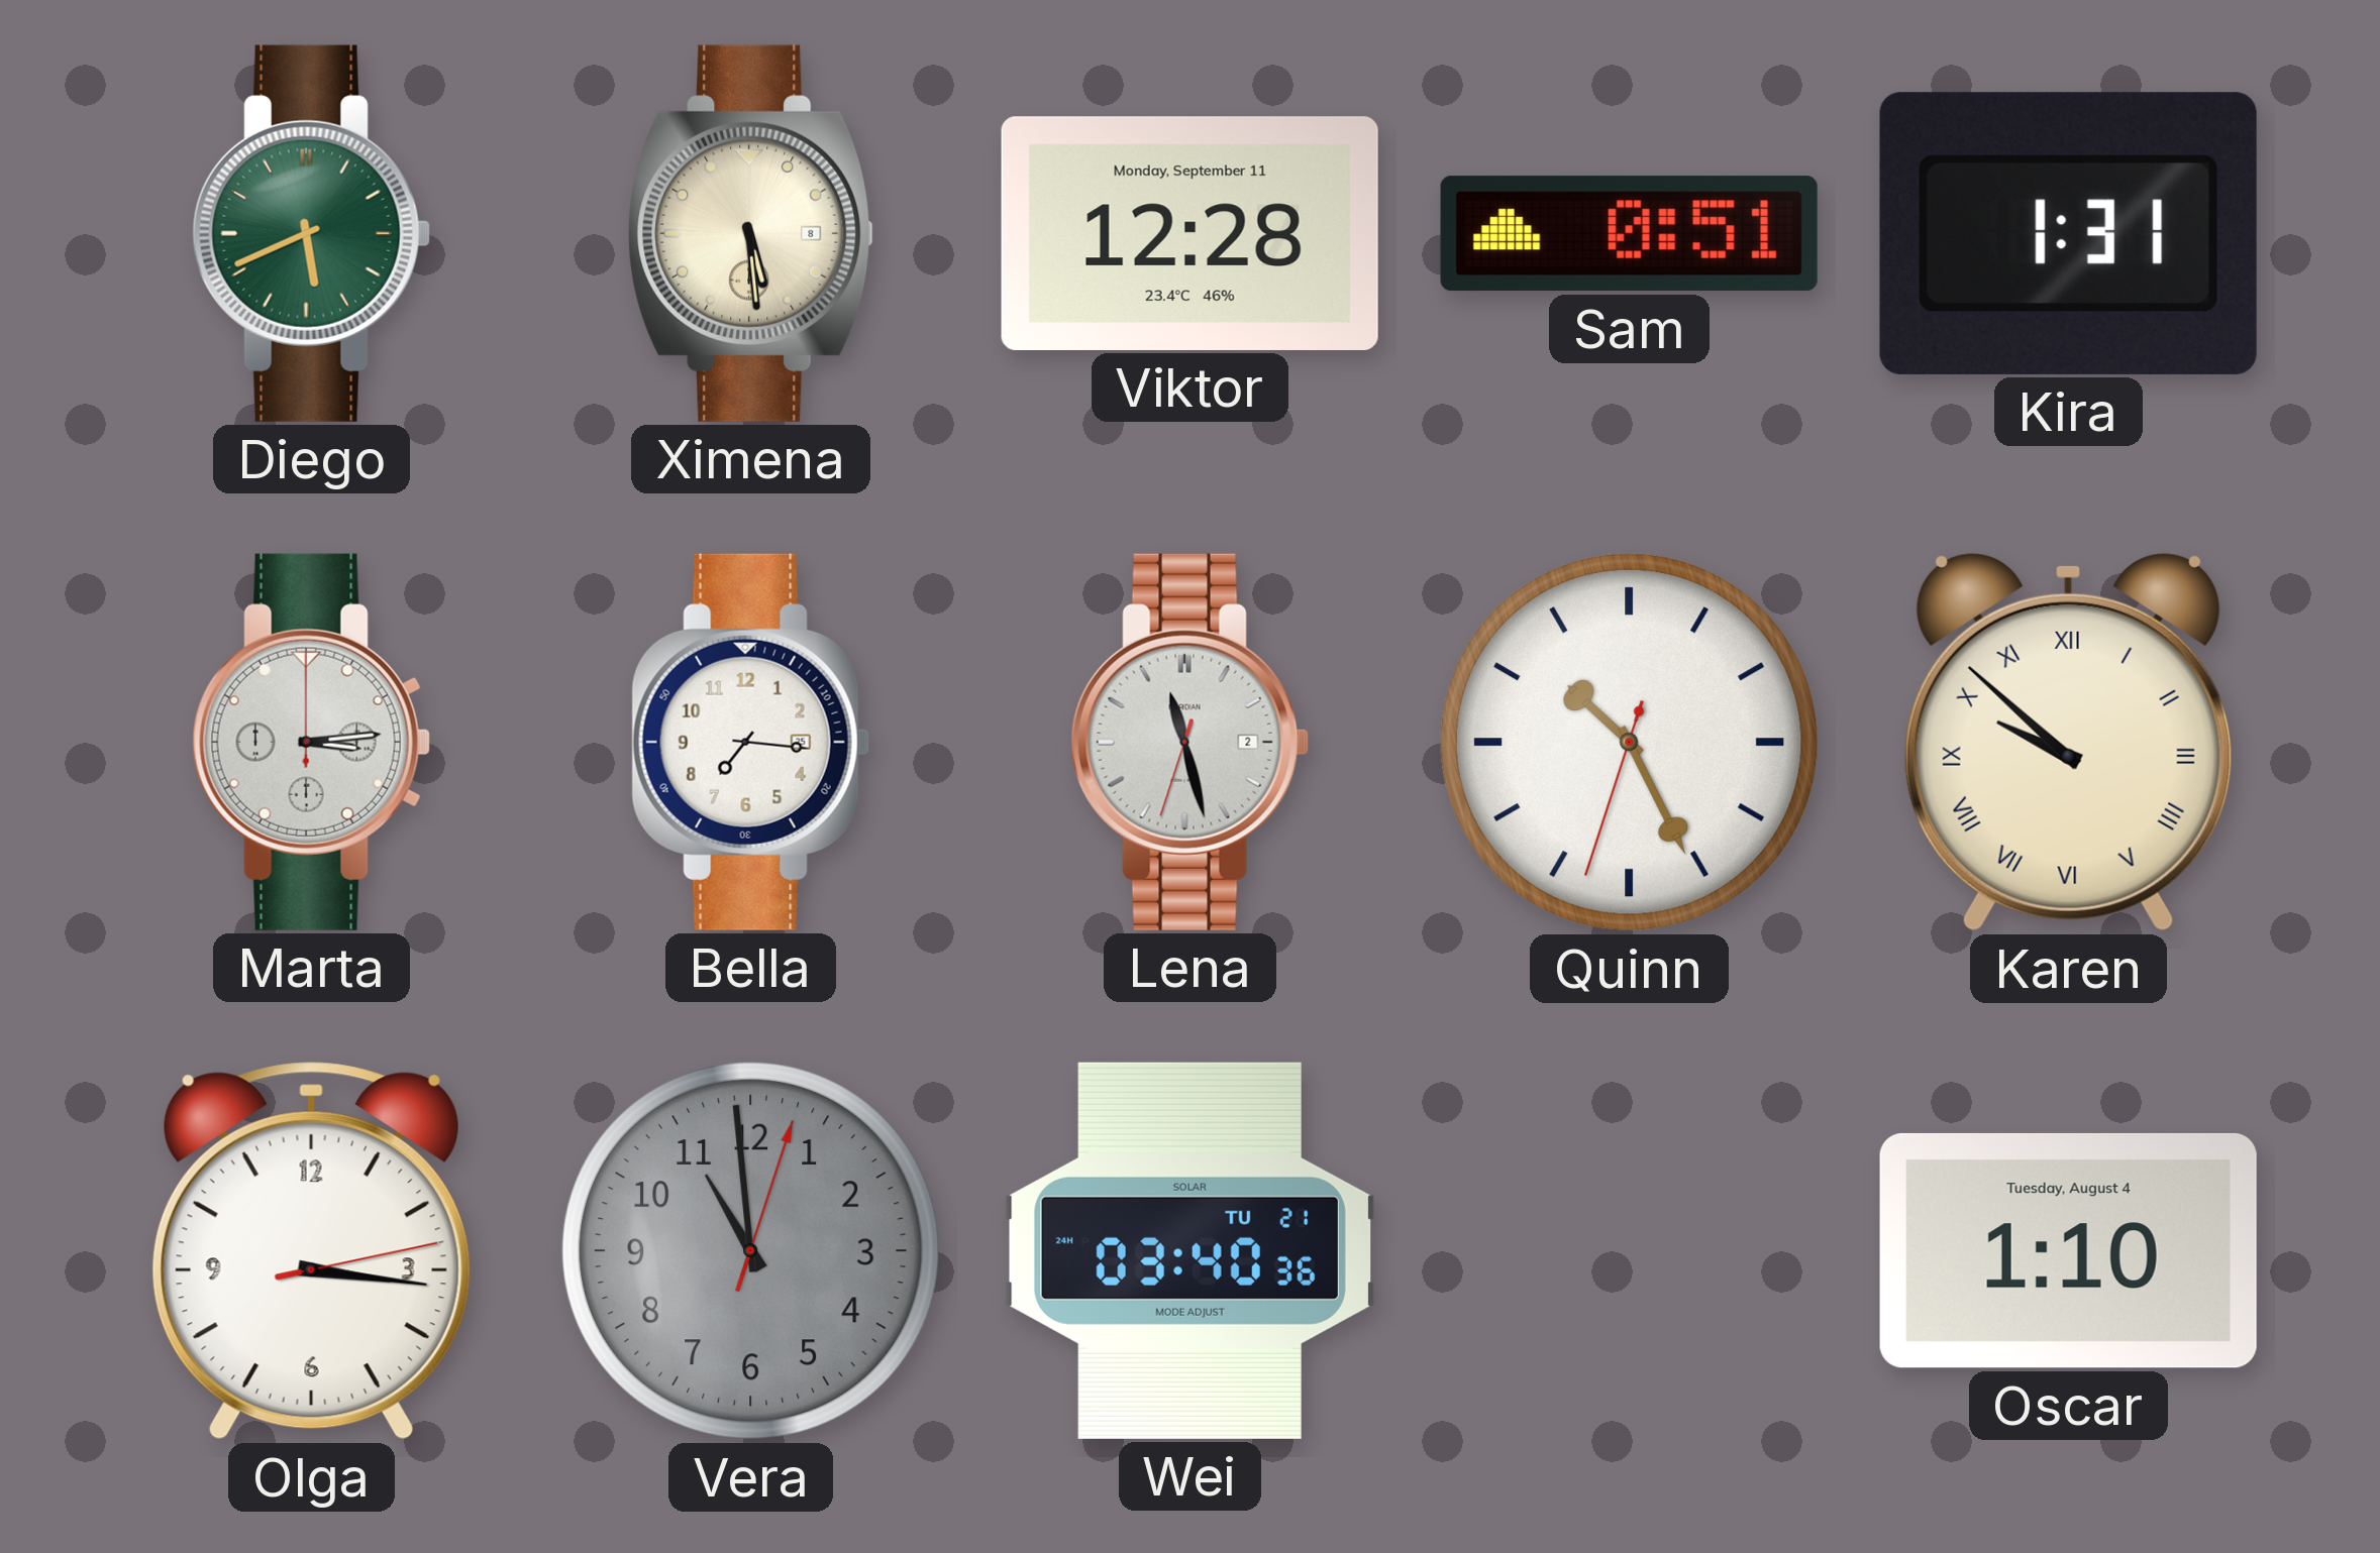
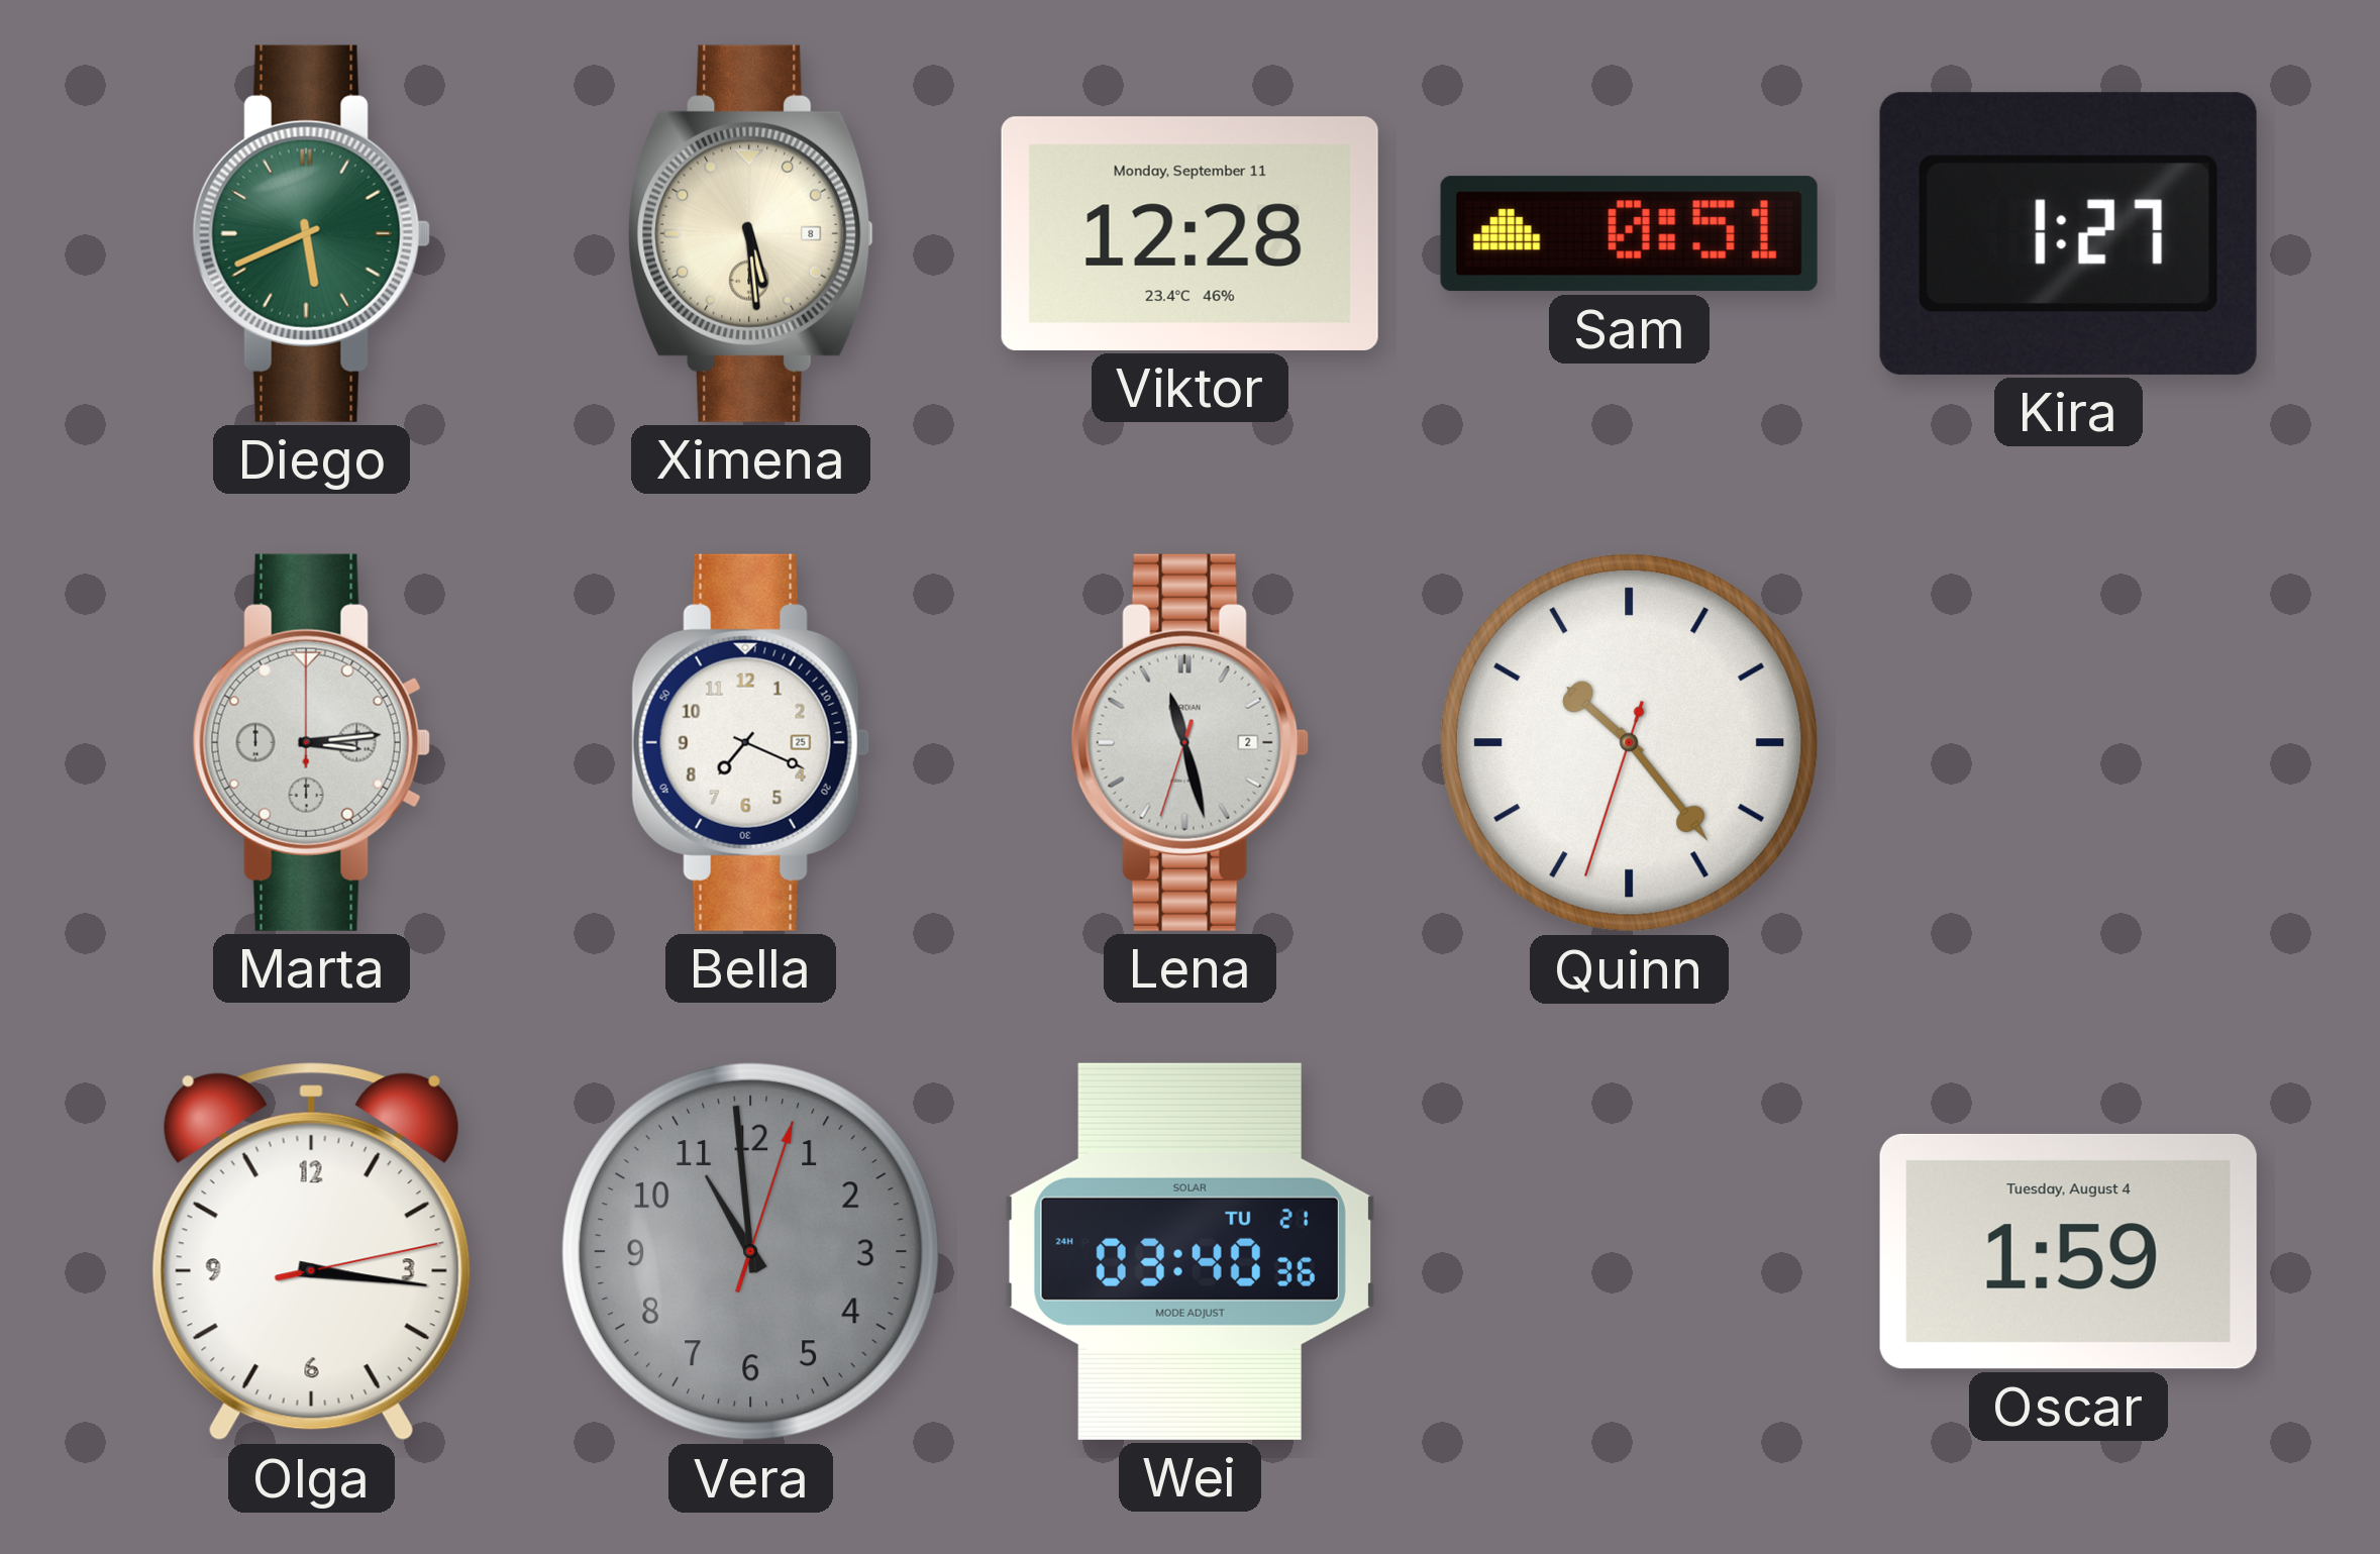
Kira: 1:31 -> 1:27 (2068, 233)
Bella: 7:16 -> 7:19 (750, 742)
Quinn: 10:25 -> 10:23 (1629, 742)
Karen: 9:52 -> none (2068, 742)
Oscar: 1:10 -> 1:59 (2068, 1251)
